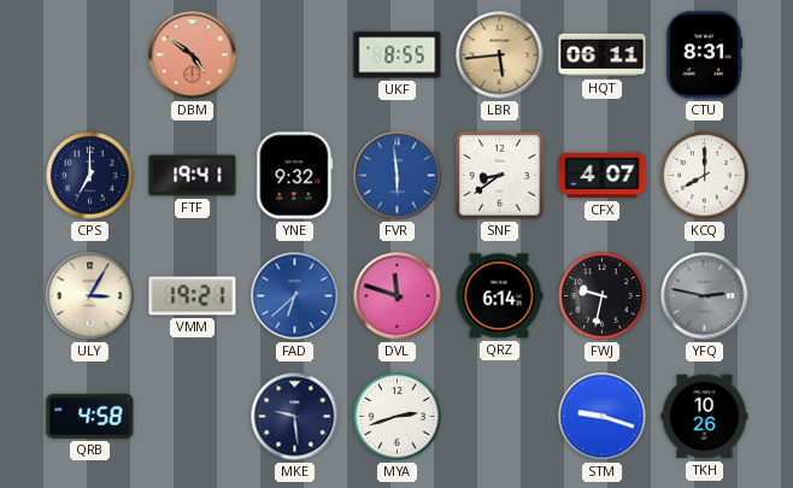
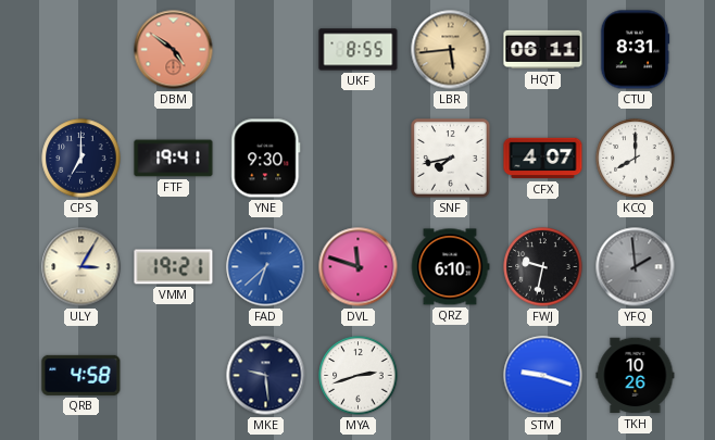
YNE: 9:32 -> 9:30 (266, 159)
FVR: 5:59 -> none (398, 176)
SNF: 8:39 -> 7:43 (451, 159)
QRZ: 6:14 -> 6:10 (450, 267)
YFQ: 2:47 -> 1:59 (636, 267)
